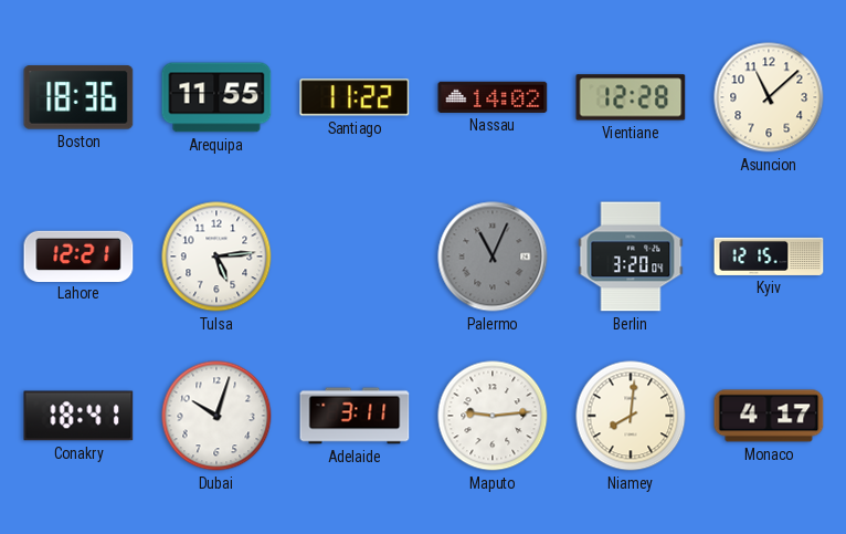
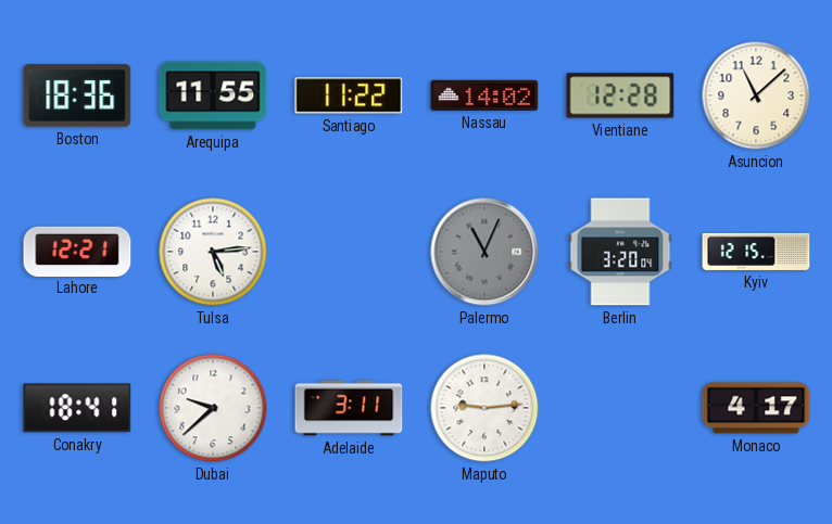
Dubai: 10:03 -> 9:38 (213, 408)
Niamey: 8:01 -> none (631, 416)
